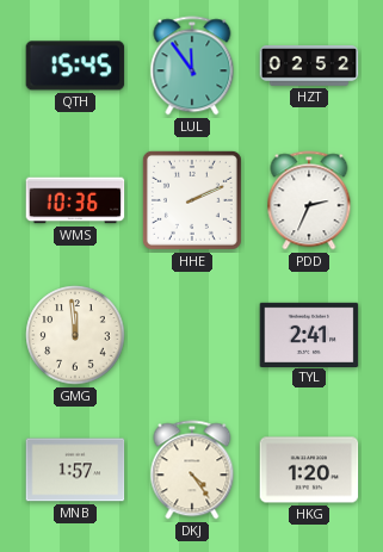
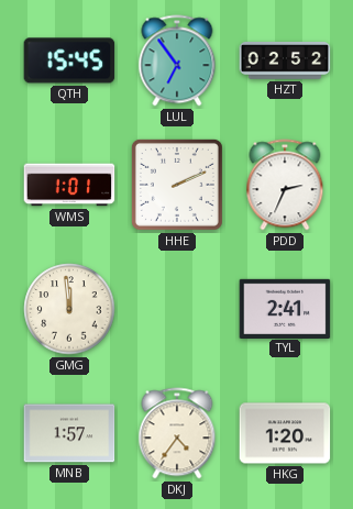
LUL: 11:54 -> 6:54 (177, 60)
WMS: 10:36 -> 1:01 (69, 185)
DKJ: 4:24 -> 4:36 (177, 433)
